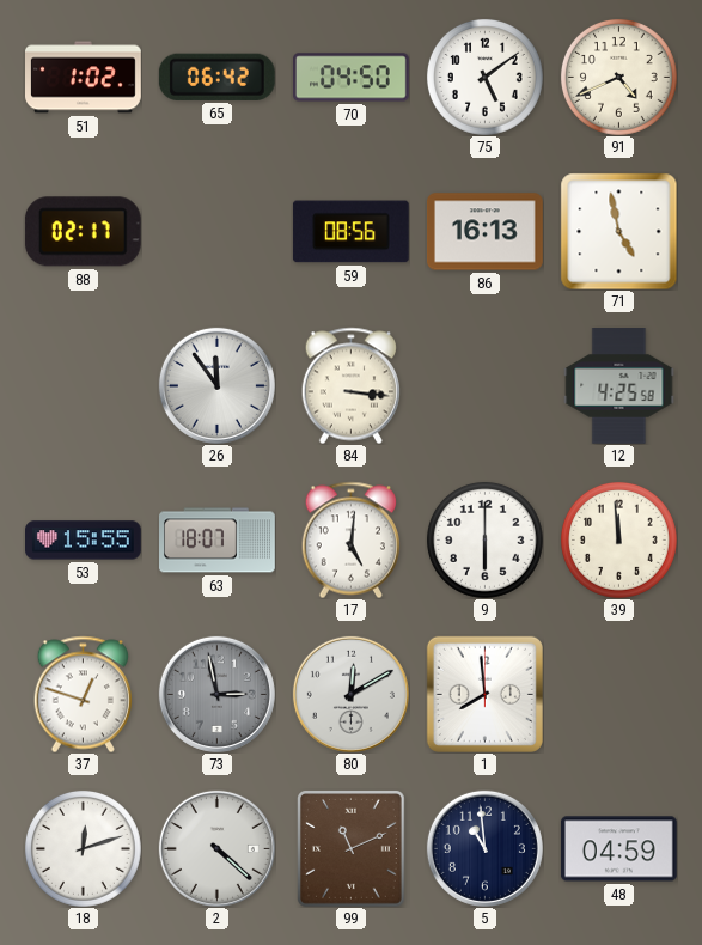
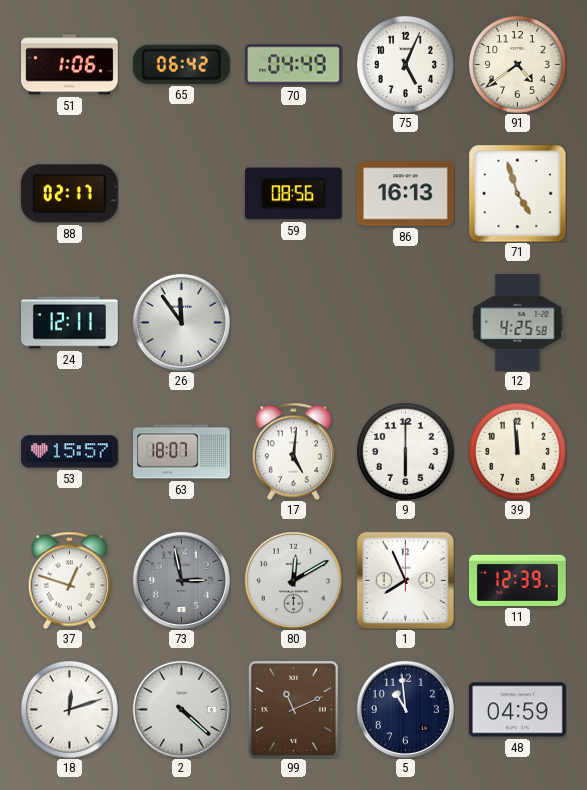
51: 1:02 -> 1:06 (70, 65)
70: 04:50 -> 04:49 (294, 65)
75: 5:09 -> 5:04 (405, 64)
91: 4:41 -> 4:39 (517, 64)
71: 4:58 -> 4:57 (517, 193)
24: none -> 12:11 (70, 323)
84: 3:16 -> none (350, 385)
53: 15:55 -> 15:57 (70, 452)
1: 7:59 -> 7:56 (405, 580)
11: none -> 12:39 (518, 580)
